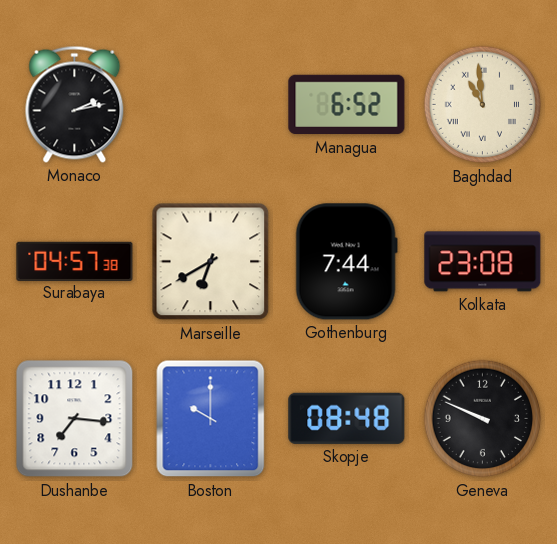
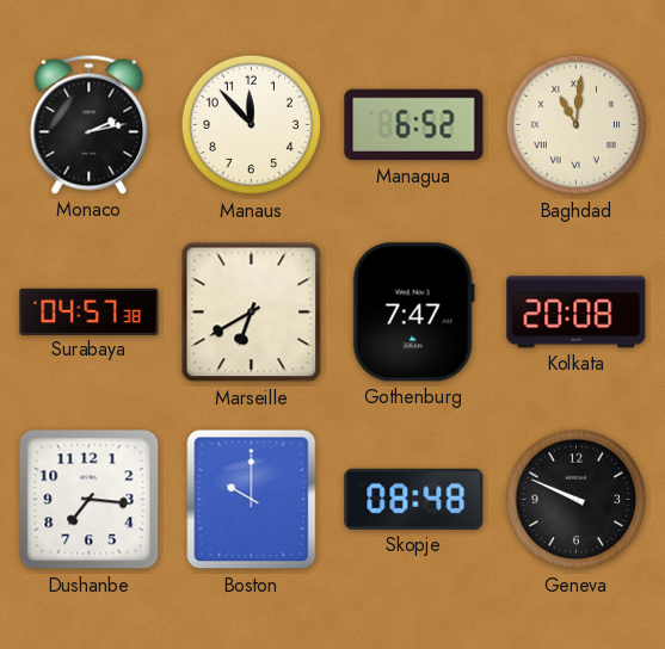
Manaus: none -> 11:53 (252, 125)
Baghdad: 10:59 -> 11:01 (577, 125)
Gothenburg: 7:44 -> 7:47 (413, 313)
Kolkata: 23:08 -> 20:08 (577, 313)
